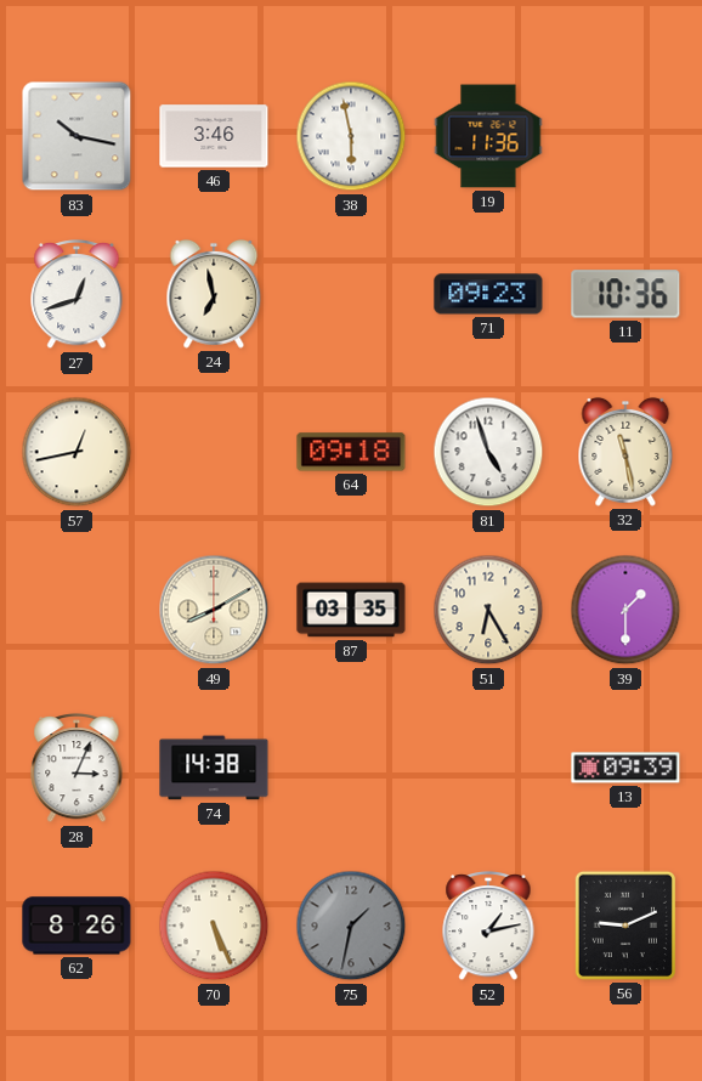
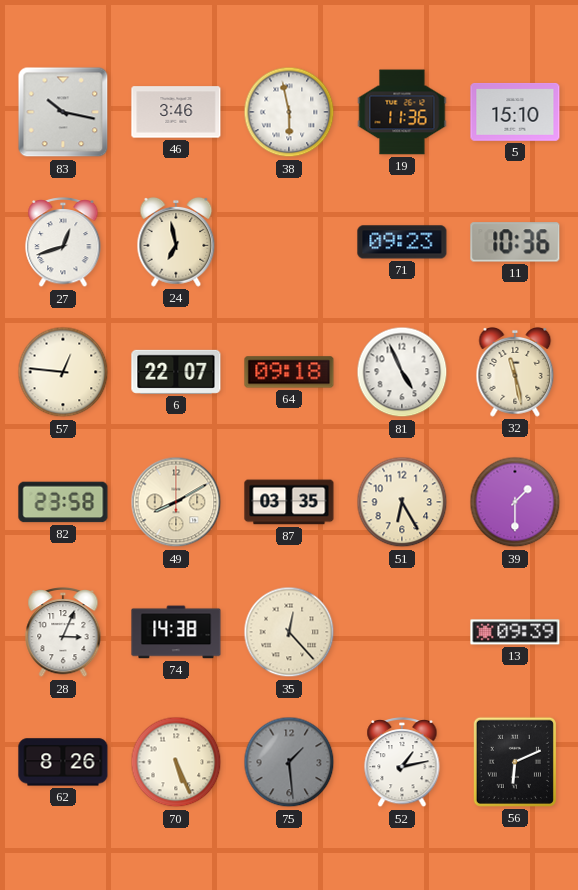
5: none -> 15:10 (515, 112)
57: 12:43 -> 12:46 (63, 372)
6: none -> 22:07 (176, 372)
81: 4:57 -> 4:56 (402, 372)
82: none -> 23:58 (63, 502)
35: none -> 12:23 (289, 632)
75: 1:32 -> 1:29 (289, 762)
56: 9:11 -> 6:11 (515, 762)
